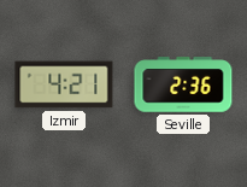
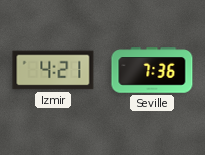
Seville: 2:36 -> 7:36 (152, 70)
